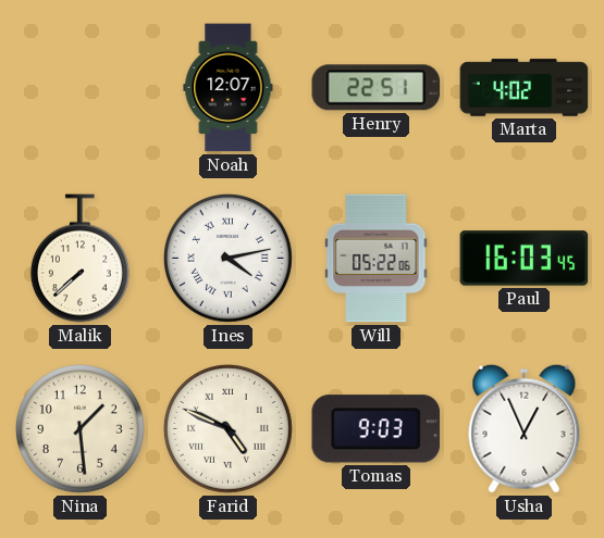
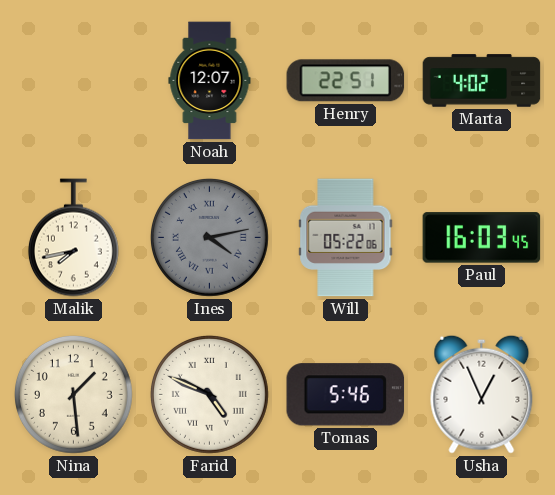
Malik: 7:38 -> 7:43 (73, 238)
Ines dial: white -> grey (209, 237)
Tomas: 9:03 -> 5:46 (346, 395)
